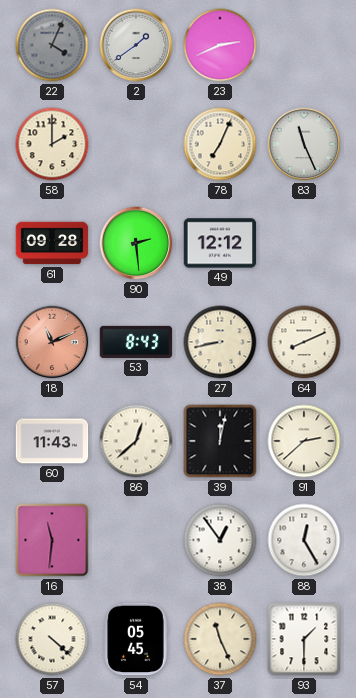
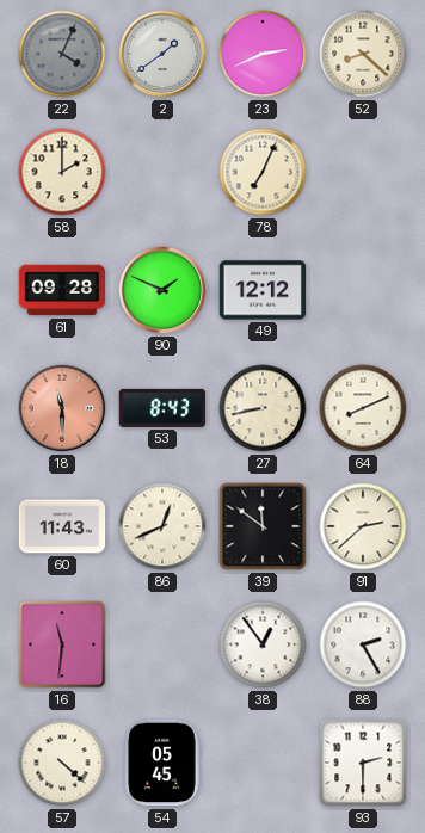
52: none -> 8:22 (363, 54)
83: 11:26 -> none (304, 144)
90: 2:29 -> 1:49 (162, 290)
18: 11:11 -> 11:30 (62, 408)
86: 12:38 -> 12:41 (162, 526)
39: 12:02 -> 11:51 (263, 526)
88: 12:25 -> 2:25 (363, 644)
37: 11:26 -> none (220, 639)
93: 1:30 -> 2:30 (363, 763)
